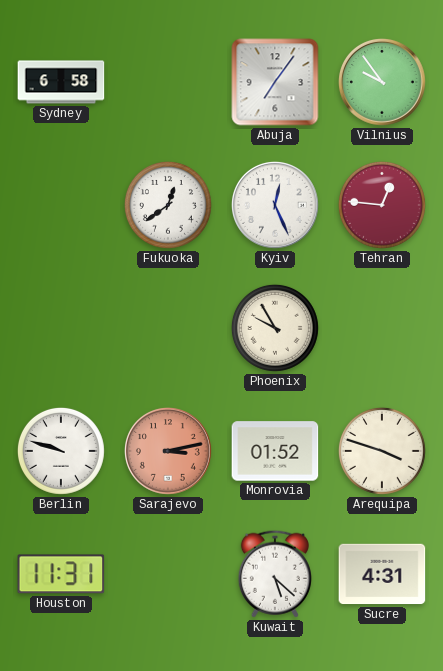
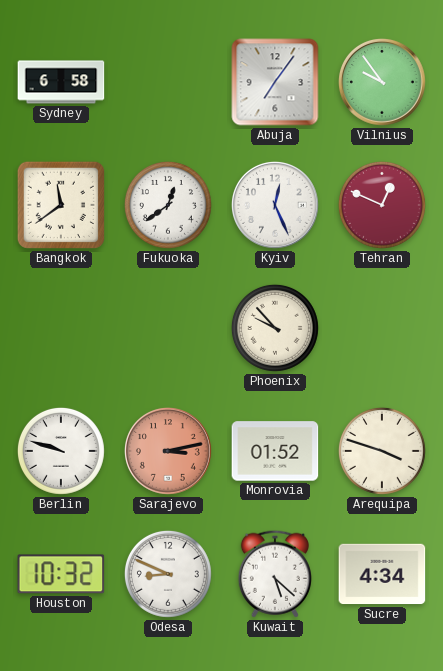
Bangkok: none -> 11:39 (61, 205)
Tehran: 12:46 -> 12:49 (382, 205)
Phoenix: 9:55 -> 9:53 (275, 328)
Houston: 11:31 -> 10:32 (61, 574)
Odesa: none -> 8:49 (168, 574)
Sucre: 4:31 -> 4:34 (382, 574)
